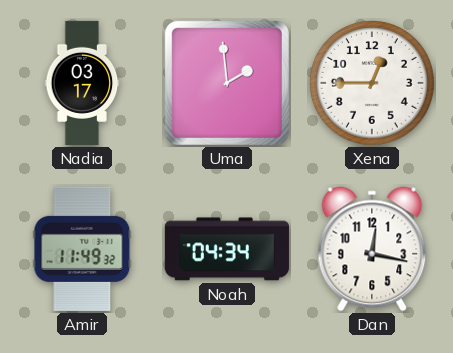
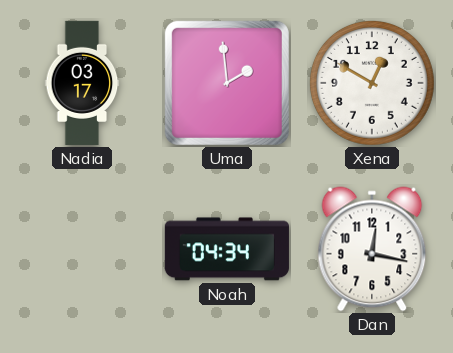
Xena: 12:45 -> 12:50 (372, 83)
Amir: 11:49 -> none (82, 249)
